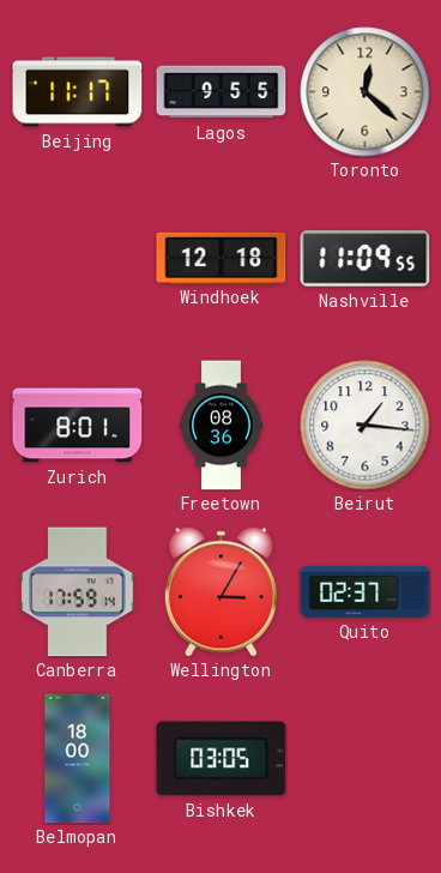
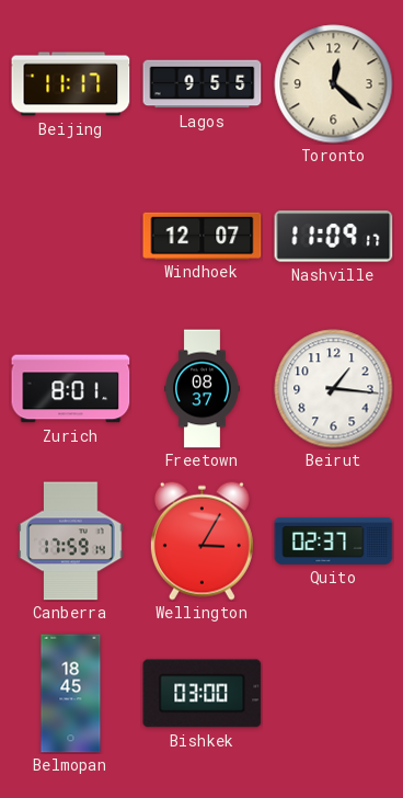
Windhoek: 12:18 -> 12:07 (203, 236)
Nashville: 11:09:55 -> 11:09:17 (334, 237)
Freetown: 08:36 -> 08:37 (203, 389)
Belmopan: 18:00 -> 18:45 (71, 694)
Bishkek: 03:05 -> 03:00 (203, 694)
